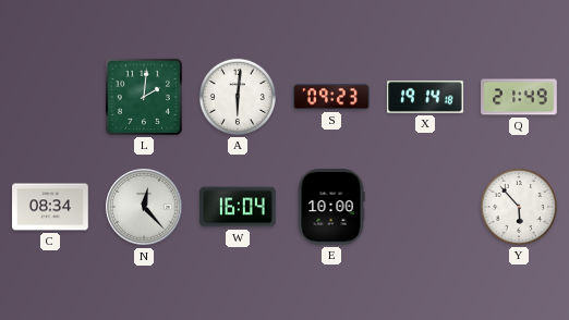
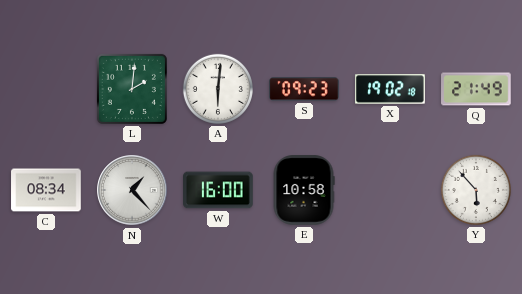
X: 19:14 -> 19:02 (390, 89)
N: 12:23 -> 1:23 (132, 190)
W: 16:04 -> 16:00 (218, 190)
E: 10:00 -> 10:58 (304, 190)
